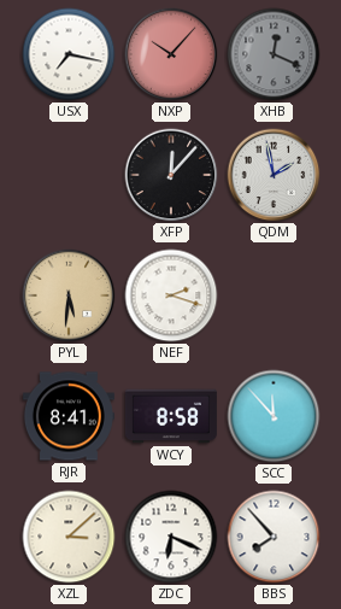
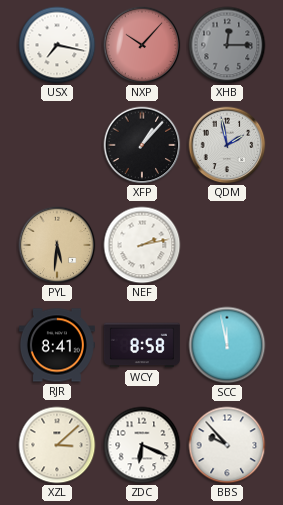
XHB: 12:19 -> 12:15 (227, 45)
XFP: 12:07 -> 1:07 (142, 145)
NEF: 2:18 -> 2:13 (142, 245)
SCC: 11:53 -> 11:58 (227, 345)
BBS: 7:53 -> 9:53 (227, 445)
